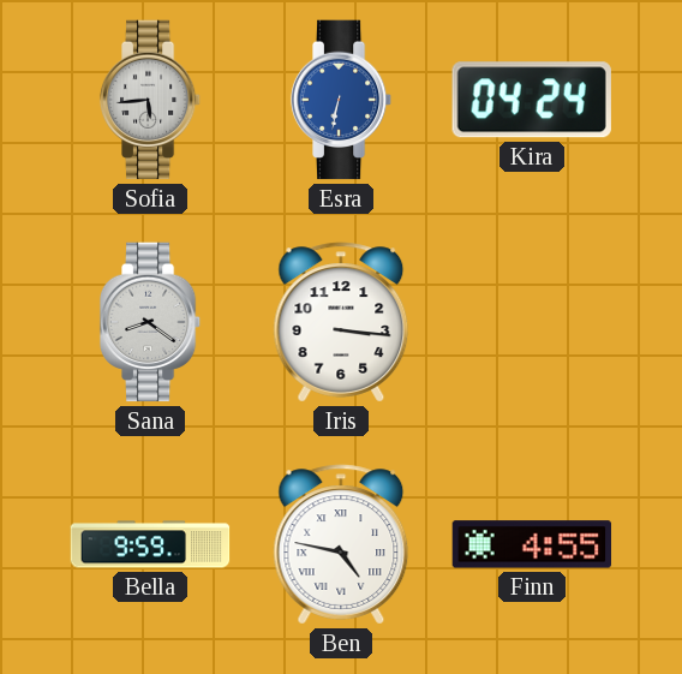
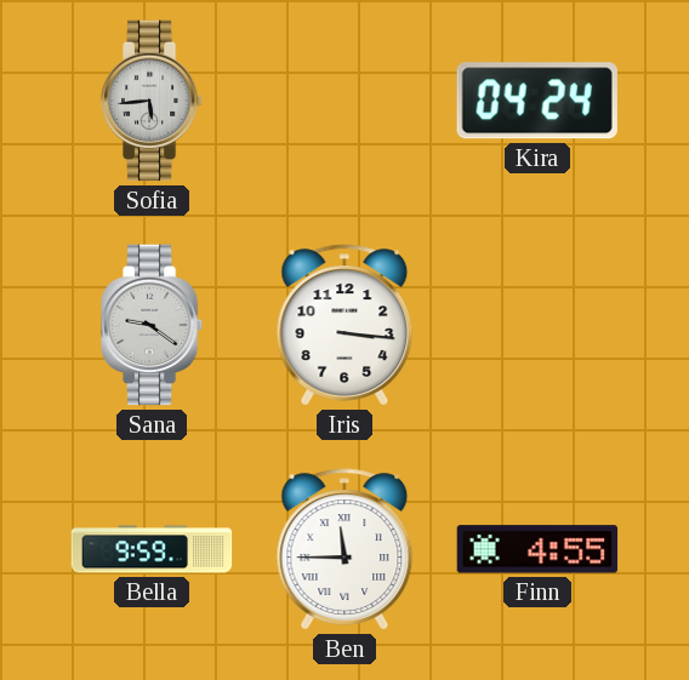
Esra: 6:32 -> none (341, 100)
Sana: 8:21 -> 9:21 (152, 325)
Ben: 4:47 -> 11:45 (344, 549)
